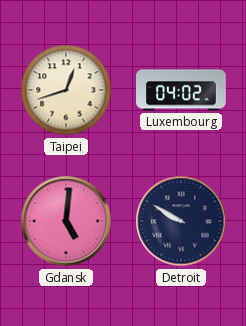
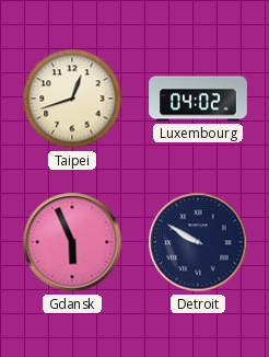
Gdansk: 5:01 -> 5:56 (72, 242)
